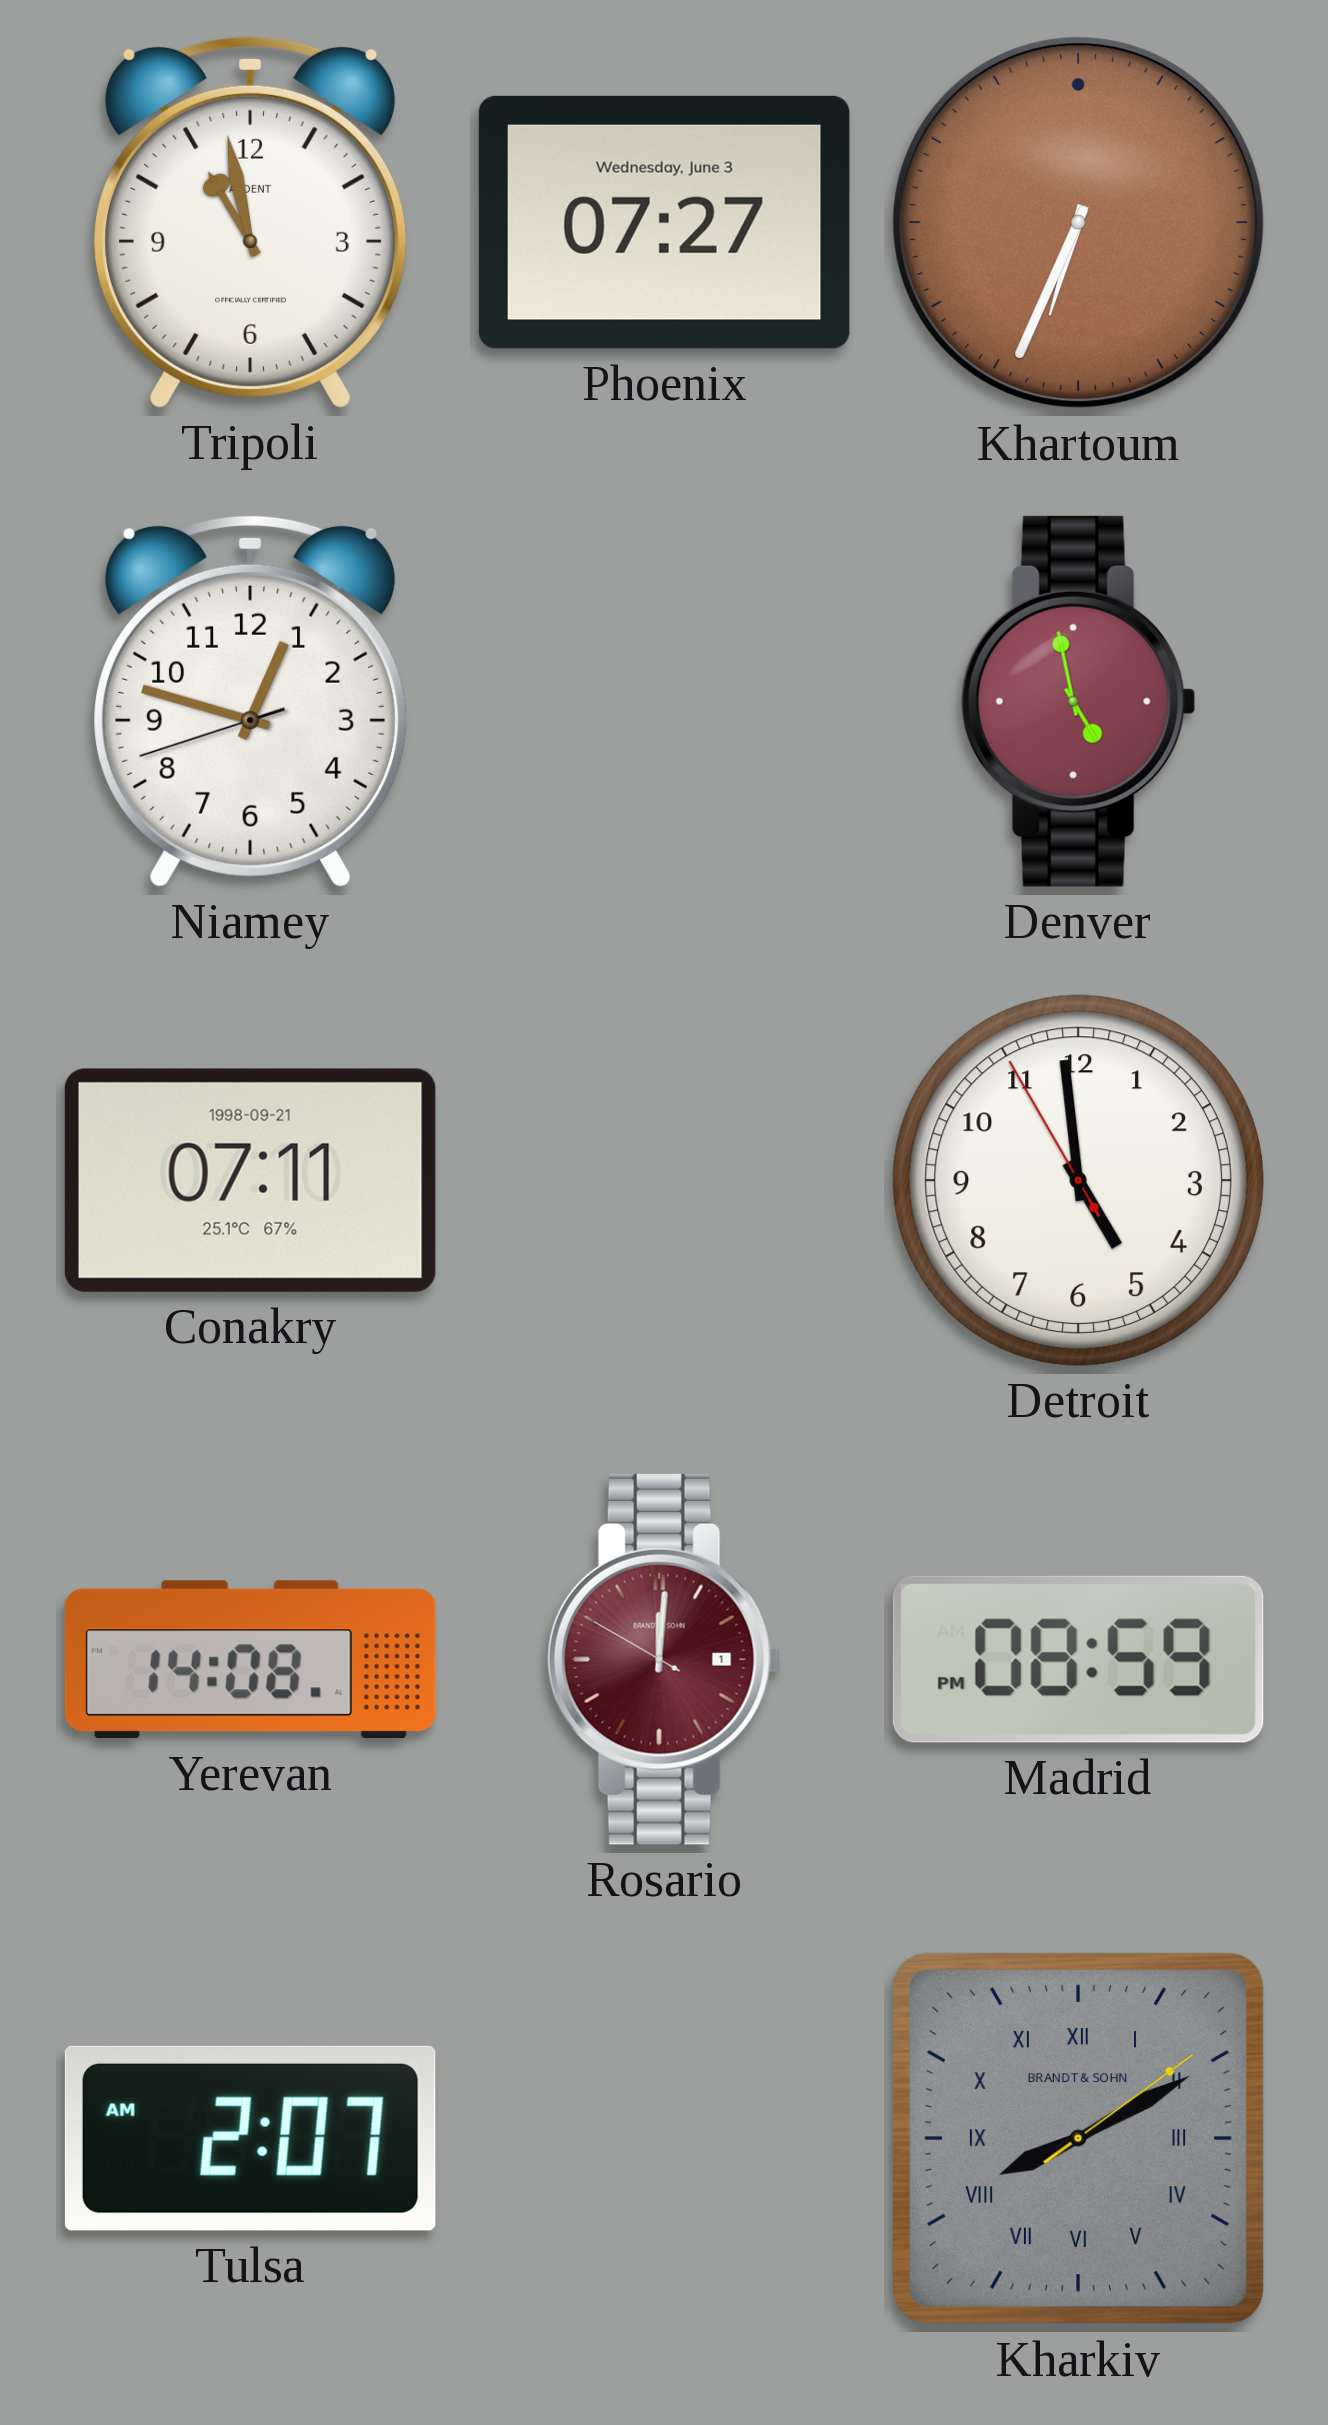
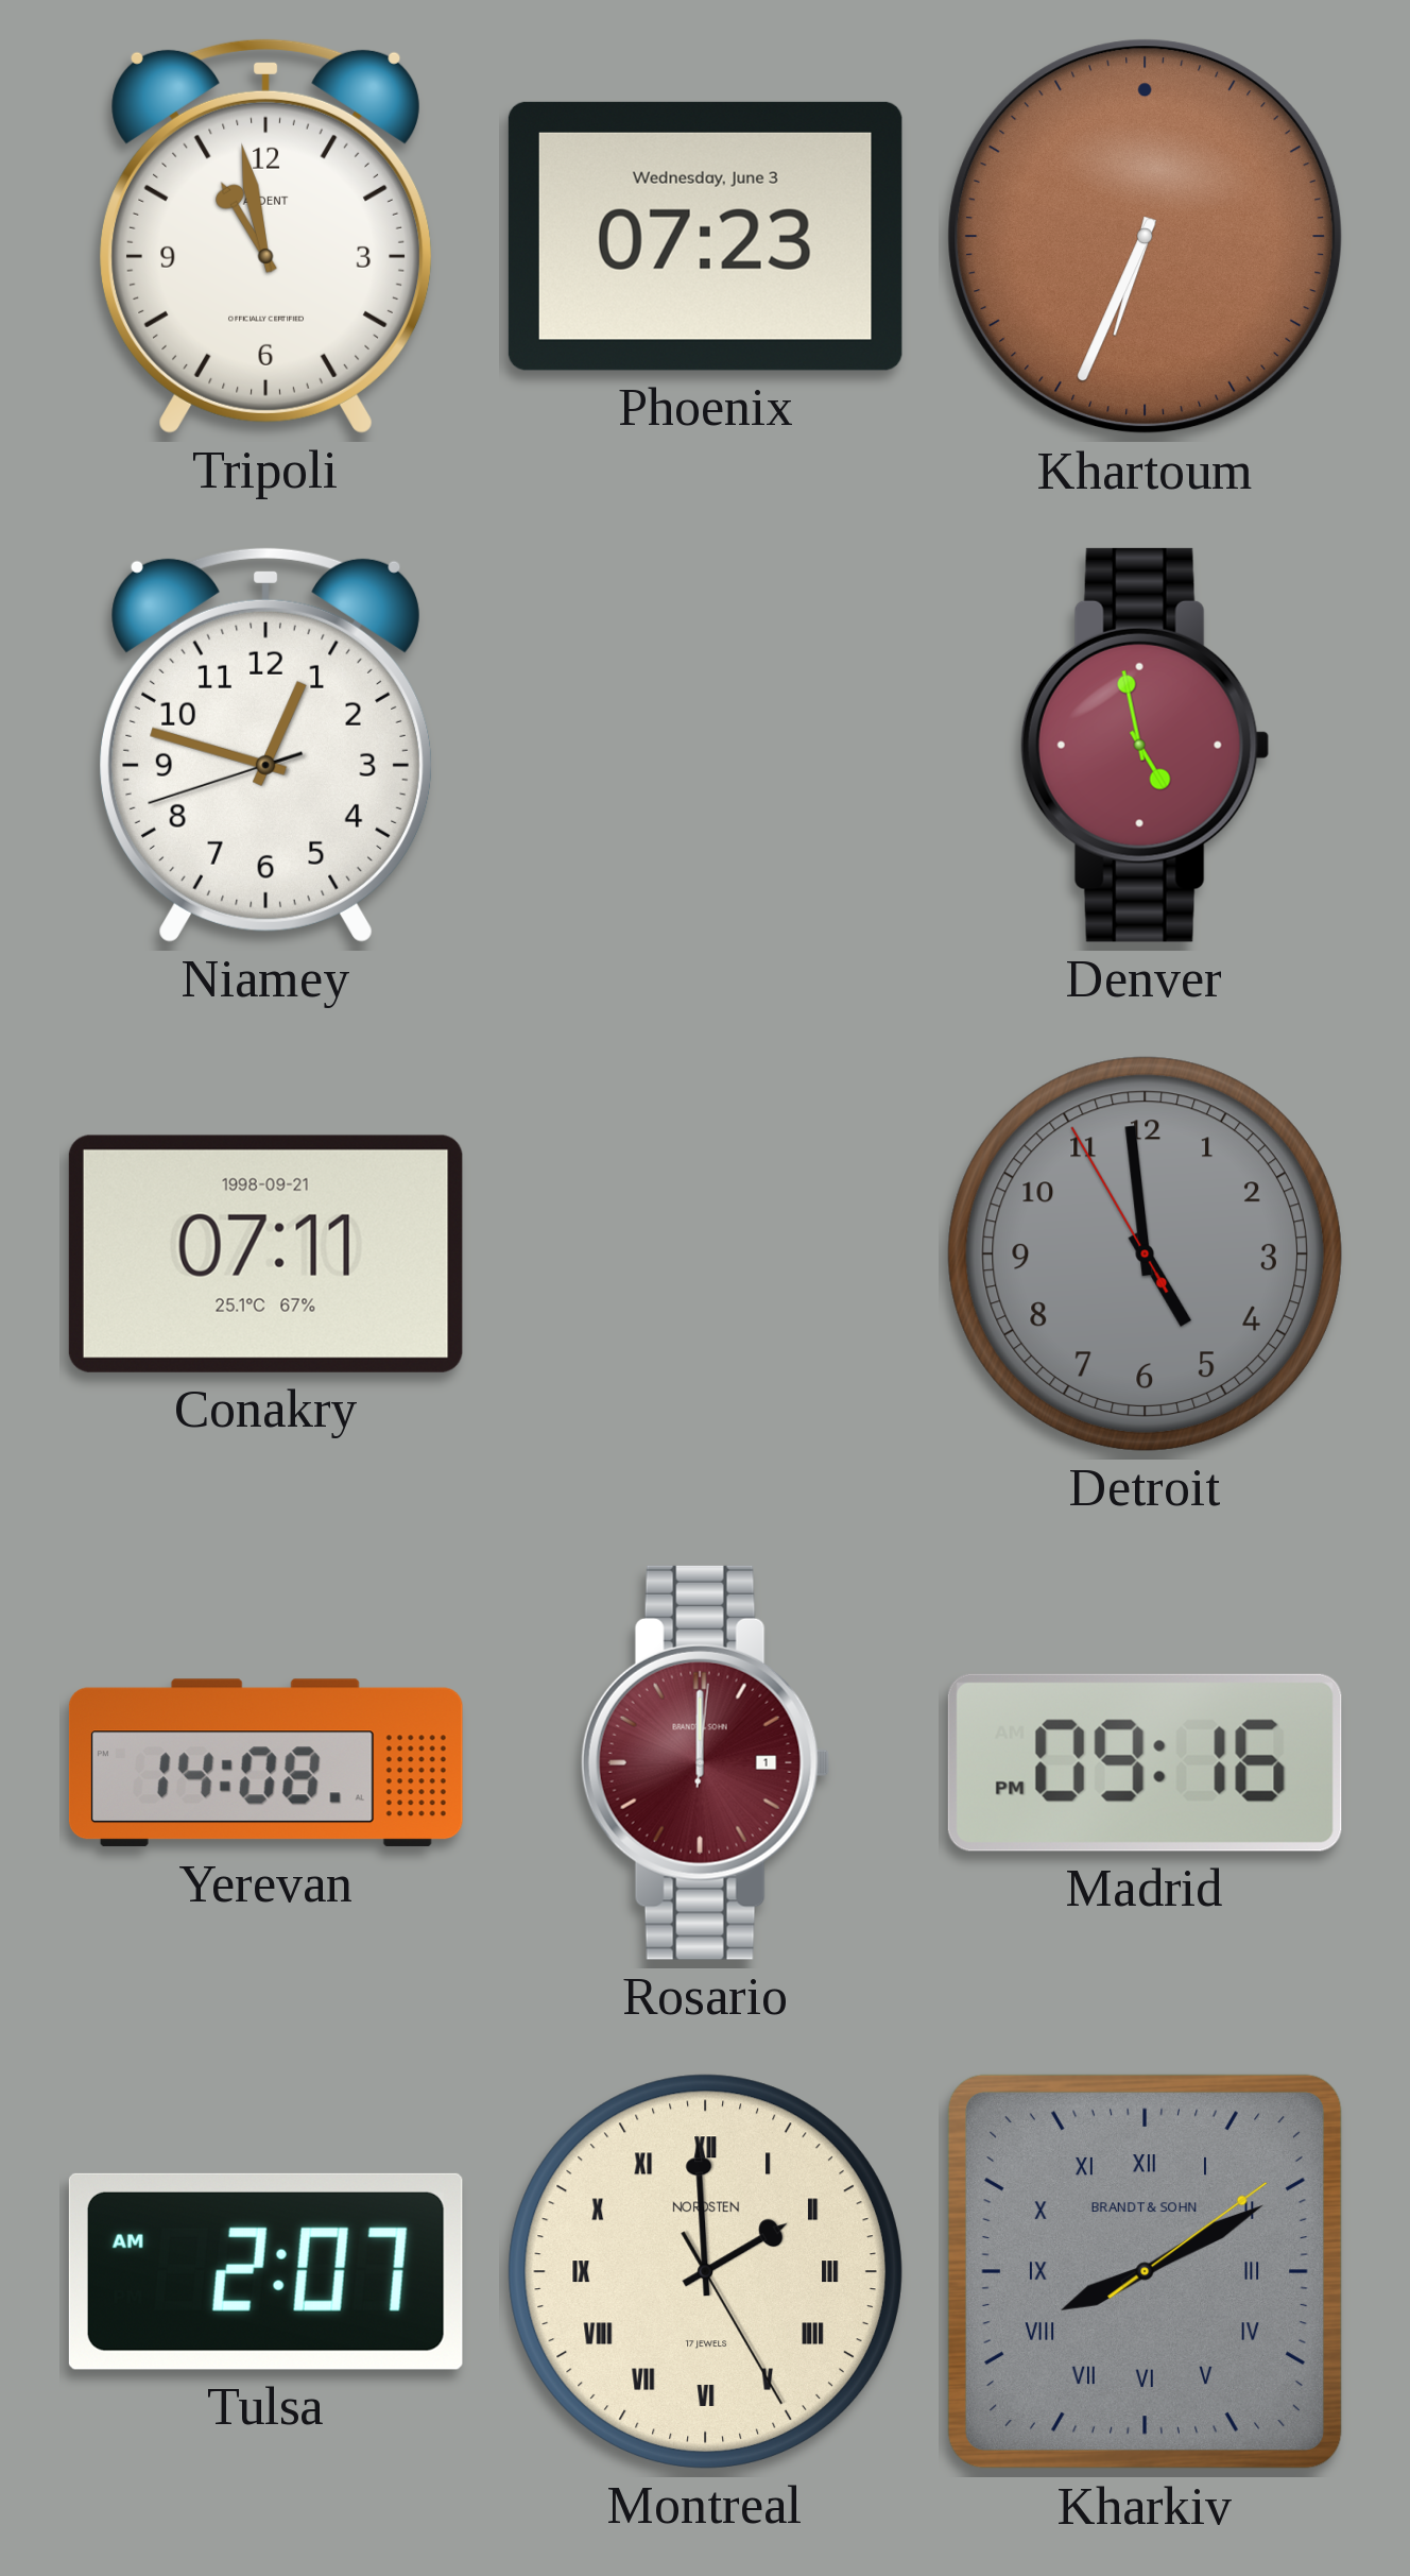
Phoenix: 07:27 -> 07:23 (705, 236)
Detroit dial: white -> grey (1145, 1253)
Rosario: 12:00:50 -> 12:00:01 (705, 1762)
Madrid: 08:59 -> 09:16 (1145, 1762)
Montreal: none -> 1:59 (705, 2271)
